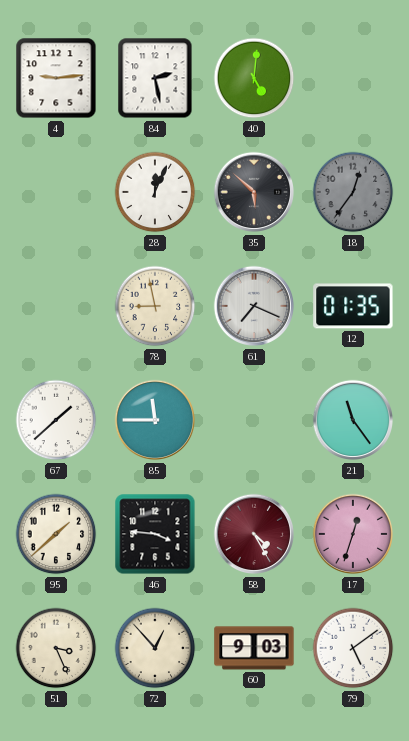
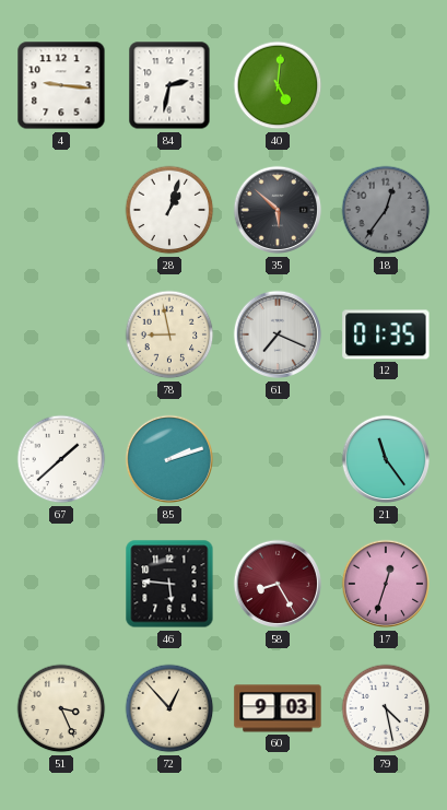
4: 9:14 -> 9:16 (61, 85)
84: 2:28 -> 2:32 (169, 85)
28: 12:04 -> 1:03 (169, 210)
85: 11:45 -> 2:12 (169, 459)
95: 1:38 -> none (56, 534)
46: 3:46 -> 5:46 (169, 584)
58: 4:25 -> 8:25 (278, 584)
79: 5:09 -> 4:28 (386, 708)
